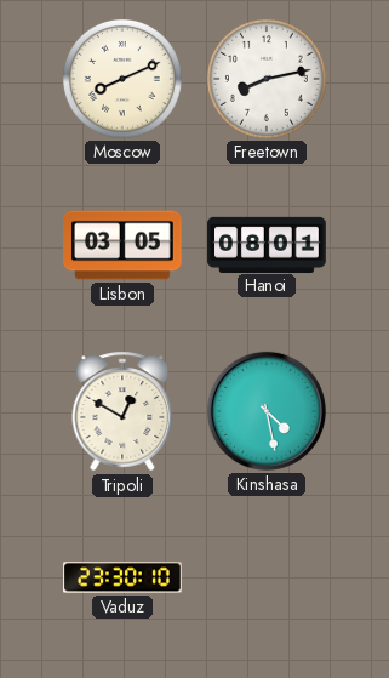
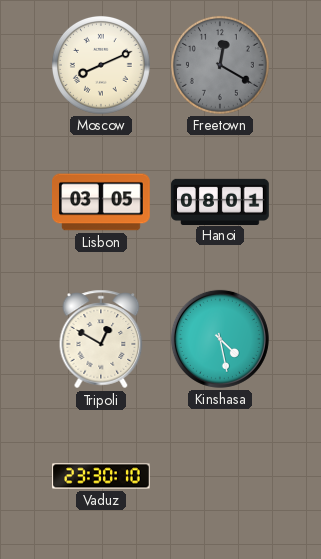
Freetown: 8:13 -> 12:20 (220, 65)
Freetown dial: white -> grey (220, 65)
